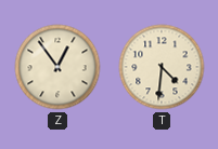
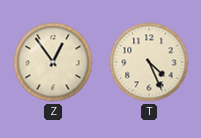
T: 4:31 -> 4:26 (149, 62)
